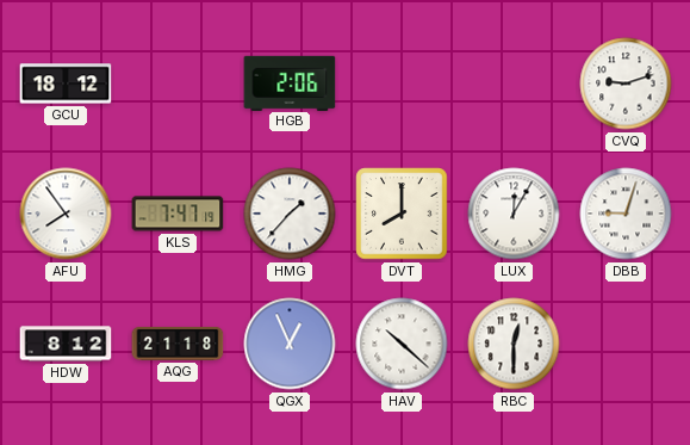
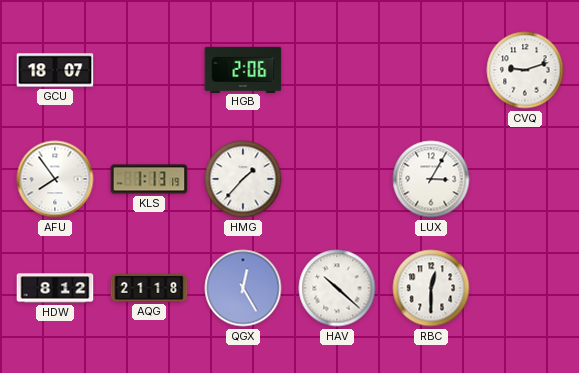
GCU: 18:12 -> 18:07 (55, 70)
KLS: 7:47 -> 1:13 (149, 179)
DVT: 8:00 -> none (402, 214)
LUX: 12:05 -> 3:05 (431, 179)
DBB: 9:03 -> none (626, 214)
QGX: 12:56 -> 12:25 (243, 288)
